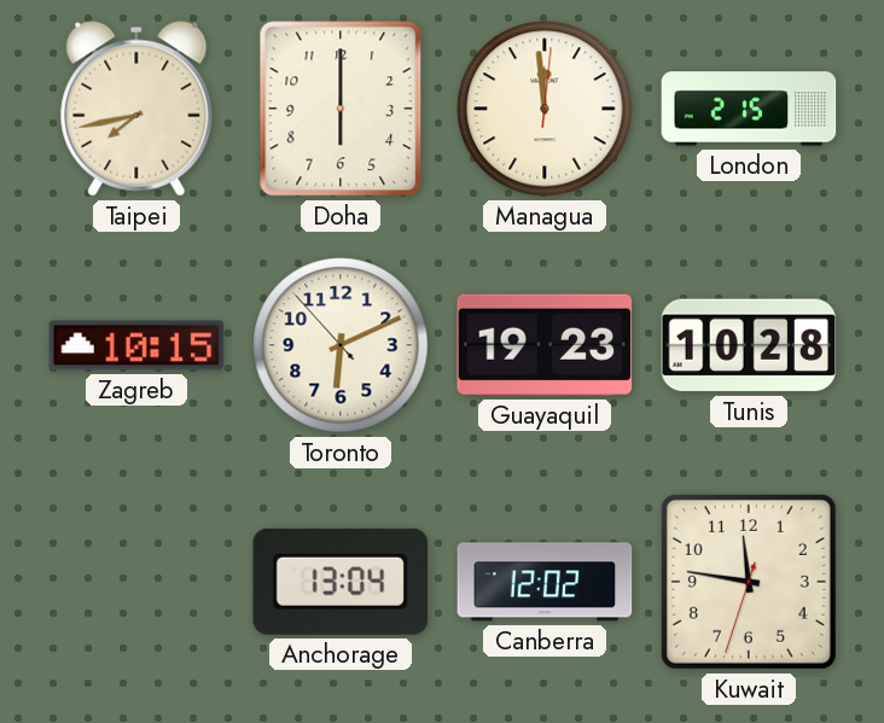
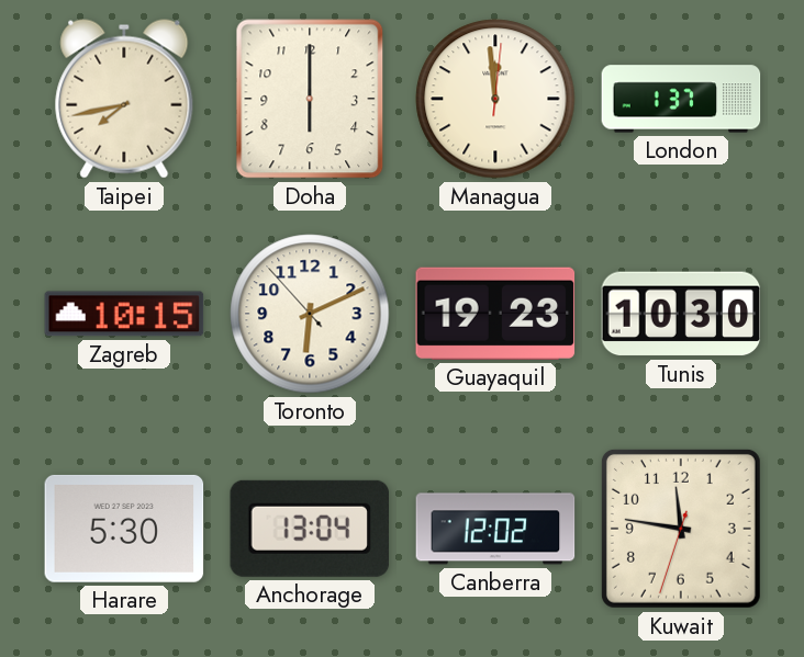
London: 2:15 -> 1:37 (681, 99)
Tunis: 10:28 -> 10:30 (681, 314)
Harare: none -> 5:30 (124, 529)
